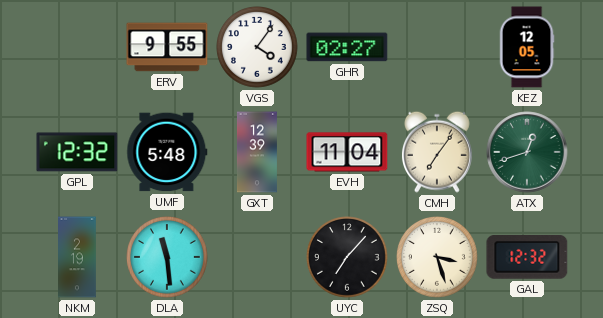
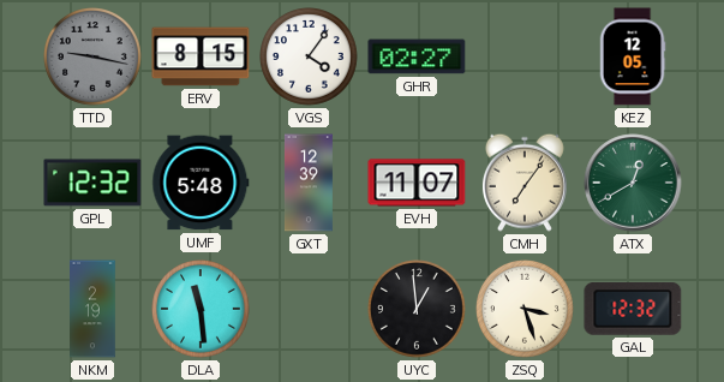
TTD: none -> 9:17 (94, 58)
ERV: 9:55 -> 8:15 (201, 56)
EVH: 11:04 -> 11:07 (417, 183)
ATX: 12:42 -> 12:40 (633, 183)
UYC: 7:07 -> 12:59 (418, 310)
